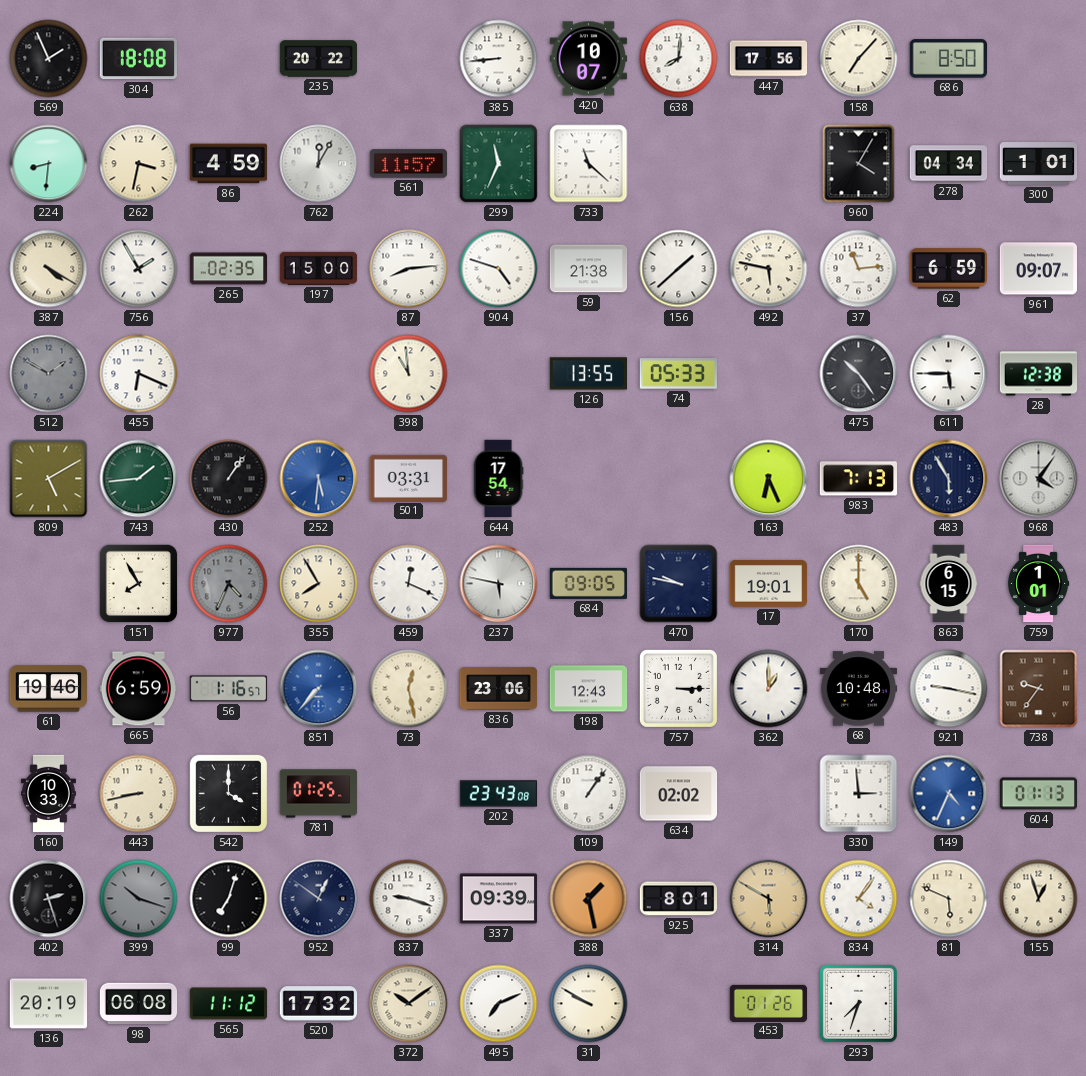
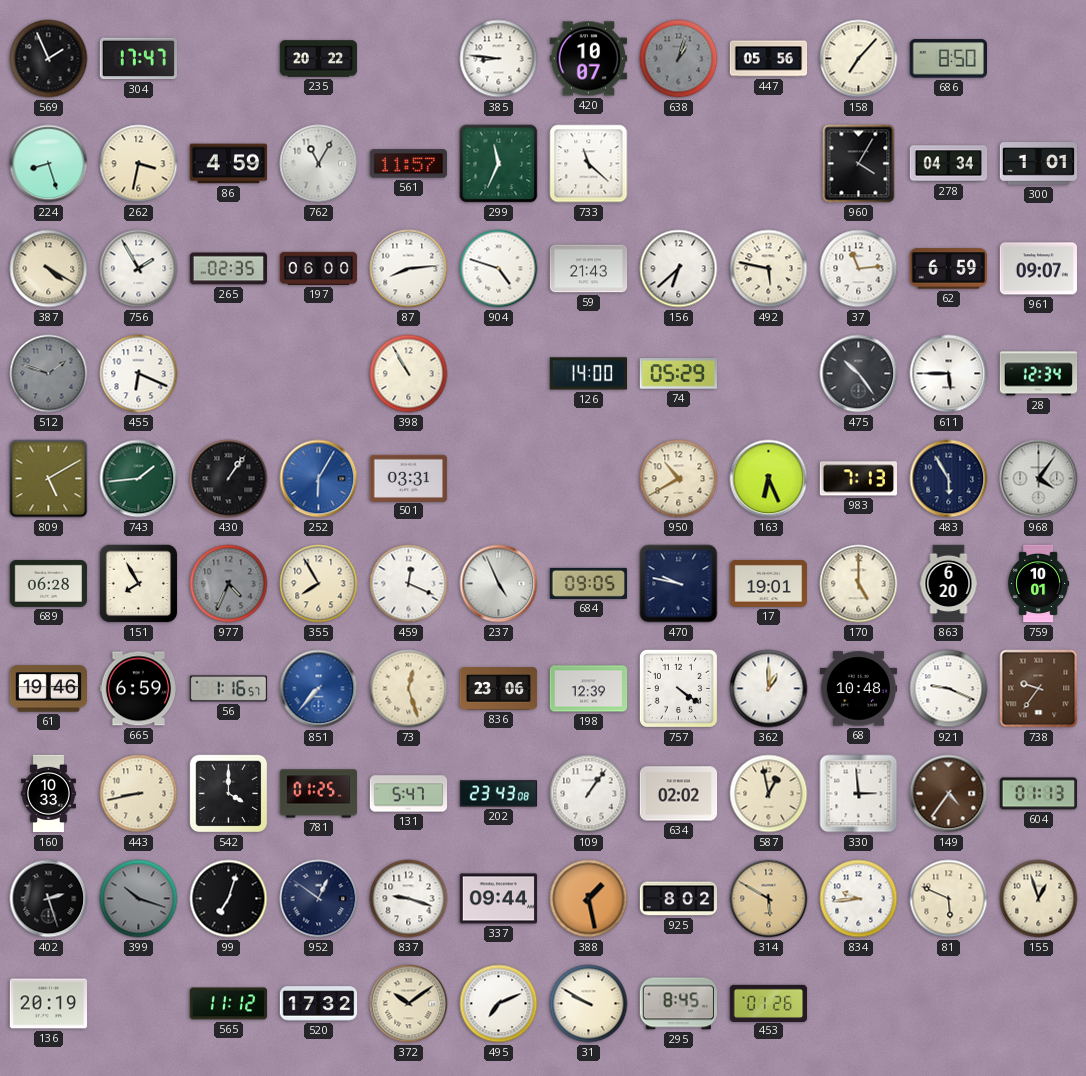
304: 18:08 -> 17:47 (138, 59)
385: 8:44 -> 8:46 (499, 59)
638: 8:01 -> 1:03 (679, 59)
638 dial: white -> grey (679, 59)
447: 17:56 -> 05:56 (769, 59)
224: 8:31 -> 8:27 (49, 164)
762: 12:05 -> 11:05 (319, 164)
197: 15:00 -> 06:00 (319, 268)
59: 21:38 -> 21:43 (589, 269)
156: 1:38 -> 6:38 (679, 269)
512: 1:50 -> 1:48 (49, 374)
398: 10:59 -> 10:55 (409, 374)
126: 13:55 -> 14:00 (589, 374)
74: 05:33 -> 05:29 (679, 374)
28: 12:38 -> 12:34 (1039, 374)
252: 5:31 -> 6:05 (319, 479)
644: 17:54 -> none (498, 479)
950: none -> 10:40 (679, 479)
689: none -> 06:28 (49, 583)
237: 5:47 -> 4:56 (499, 584)
863: 6:15 -> 6:20 (949, 584)
759: 1:01 -> 10:01 (1039, 584)
73: 12:28 -> 12:27 (409, 689)
198: 12:43 -> 12:39 (589, 689)
757: 3:15 -> 4:21 (678, 688)
921: 9:17 -> 9:19 (949, 689)
131: none -> 5:47 (409, 794)
587: none -> 12:58 (769, 794)
149: 4:34 -> 4:36 (949, 794)
149 dial: blue -> brown (949, 794)
337: 09:39 -> 09:44 (499, 899)
925: 8:01 -> 8:02 (679, 899)
834: 4:06 -> 9:44 (859, 899)
98: 06:08 -> none (139, 1004)
295: none -> 8:45 (678, 1004)
293: 7:33 -> none (858, 1003)
